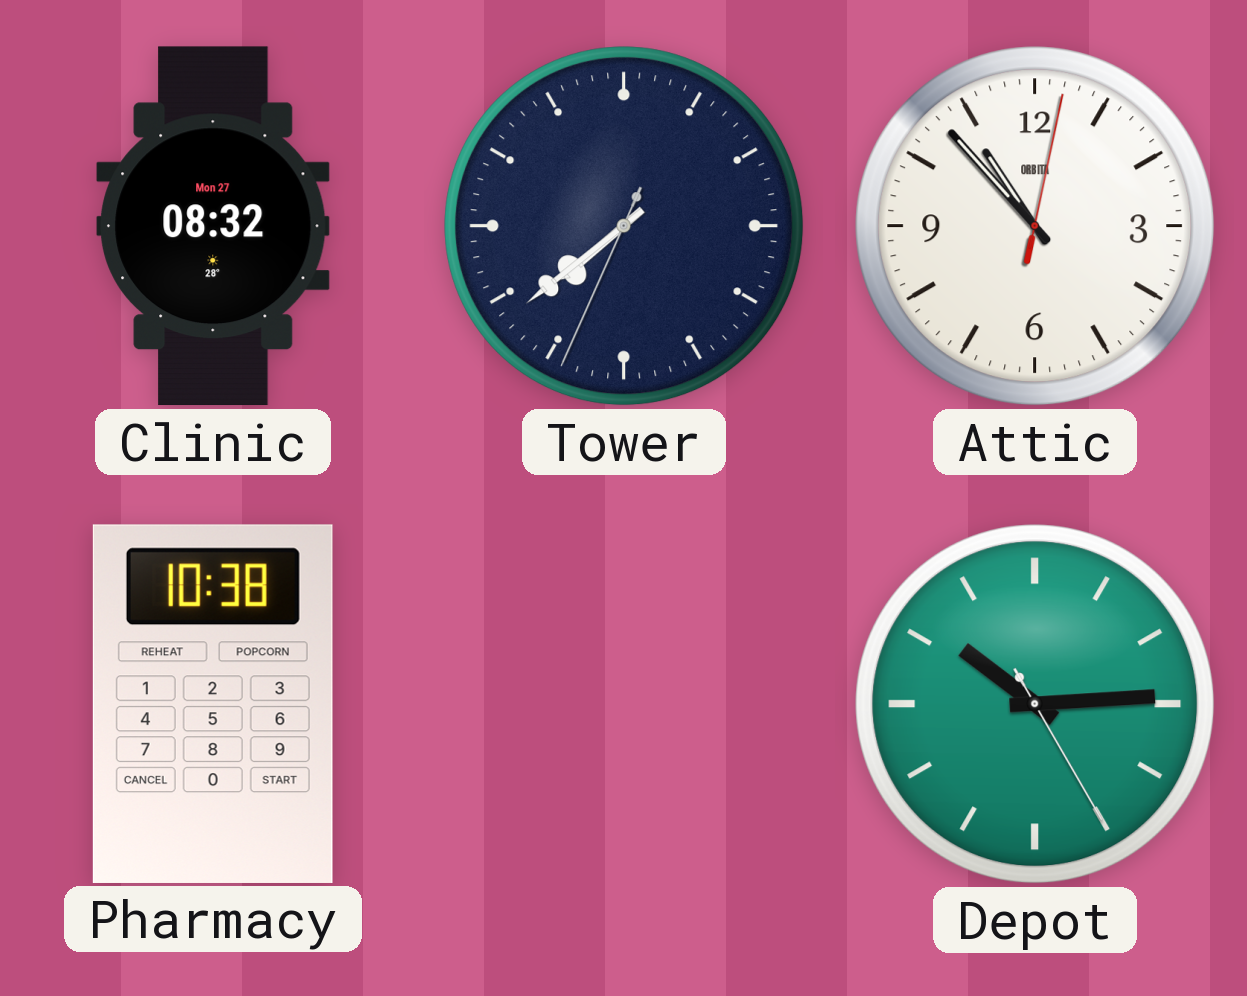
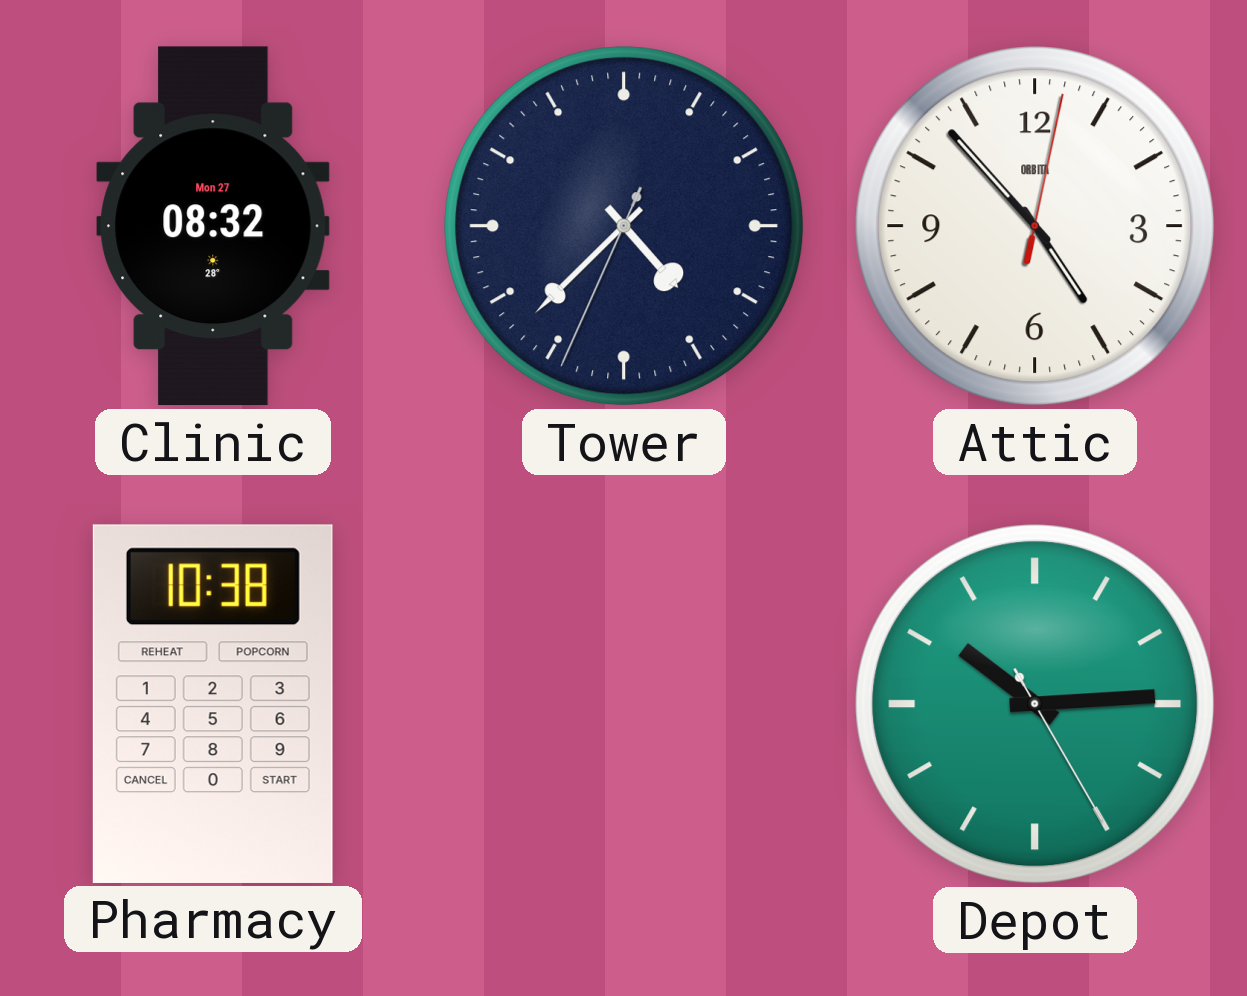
Tower: 7:38 -> 4:37 (624, 226)
Attic: 10:53 -> 4:53 (1035, 226)
